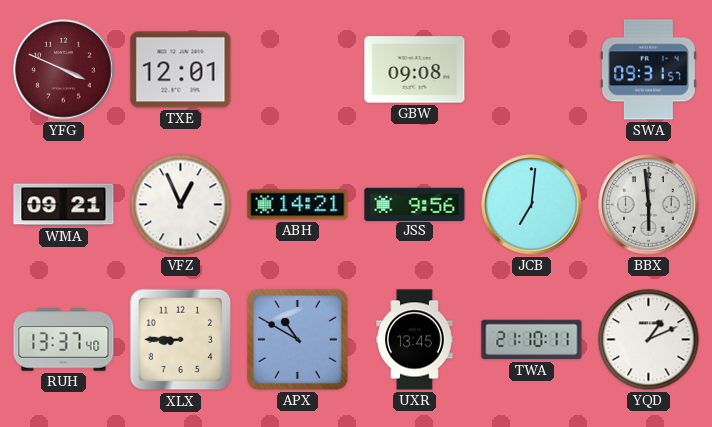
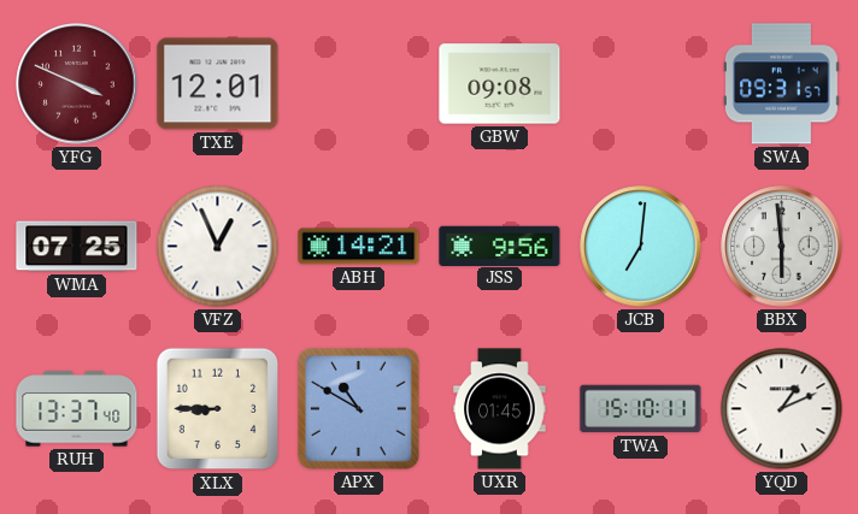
WMA: 09:21 -> 07:25 (77, 247)
UXR: 13:45 -> 01:45 (500, 409)
TWA: 21:10 -> 15:10 (641, 409)
